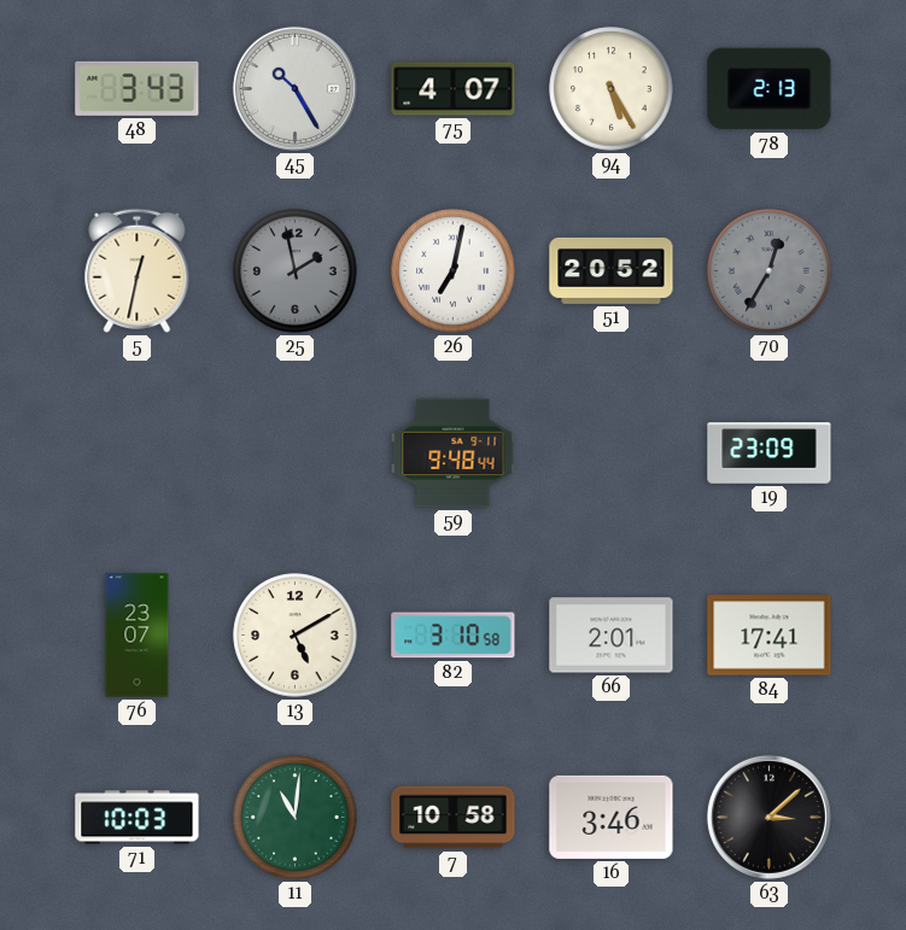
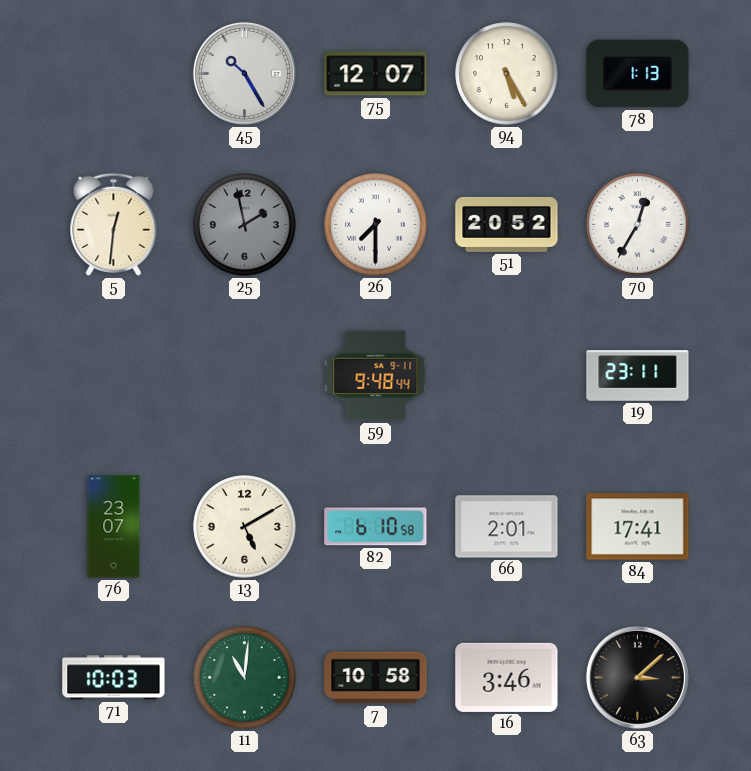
48: 3:43 -> none (138, 88)
75: 4:07 -> 12:07 (376, 74)
78: 2:13 -> 1:13 (638, 74)
5: 12:32 -> 12:31 (114, 224)
26: 7:02 -> 7:30 (376, 225)
70 dial: grey -> white (638, 225)
19: 23:09 -> 23:11 (638, 376)
82: 3:10 -> 6:10 (376, 527)
